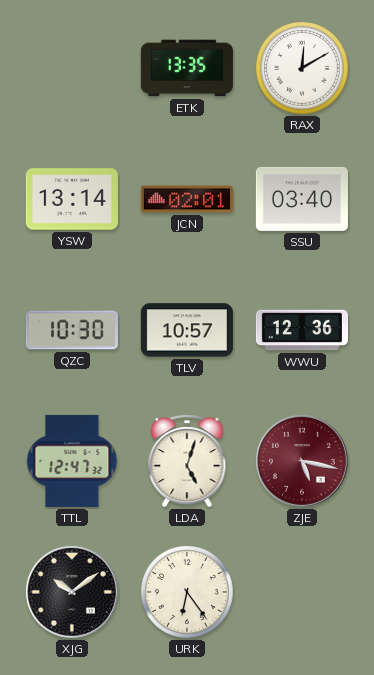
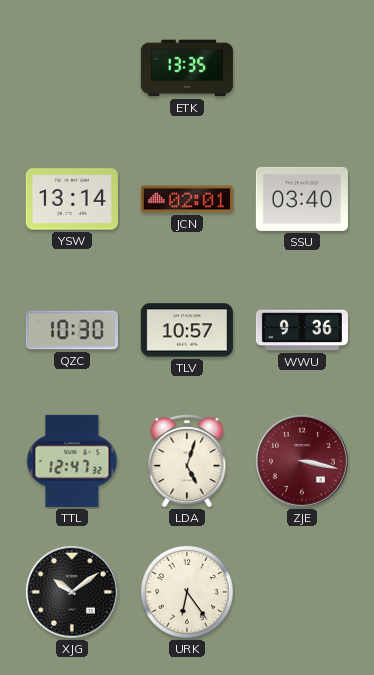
RAX: 12:10 -> none (303, 69)
WWU: 12:36 -> 9:36 (302, 330)
ZJE: 5:17 -> 3:17 (302, 461)
